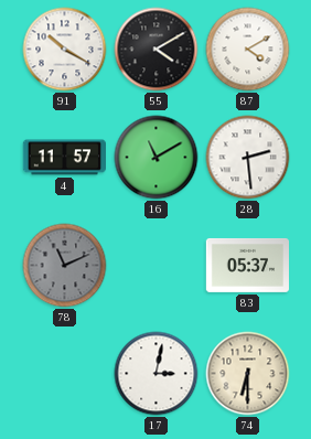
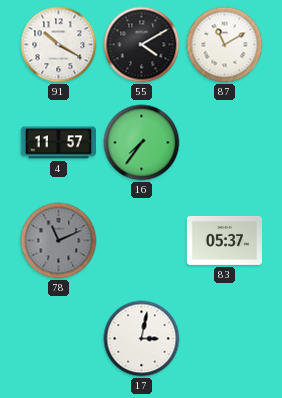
87: 4:10 -> 11:10 (225, 45)
16: 11:10 -> 7:36 (142, 143)
28: 2:29 -> none (248, 158)
74: 6:30 -> none (248, 374)
